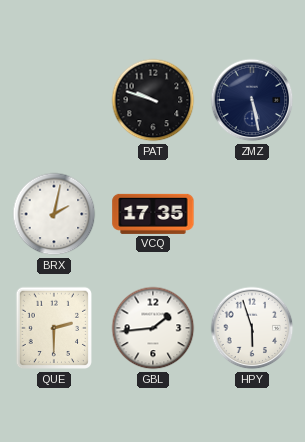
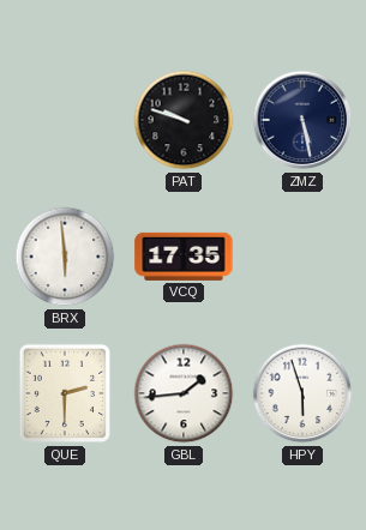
BRX: 2:02 -> 5:59 (65, 257)
